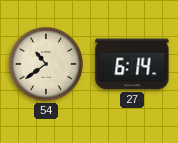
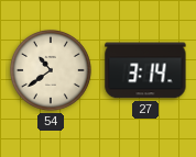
27: 6:14 -> 3:14 (145, 70)
